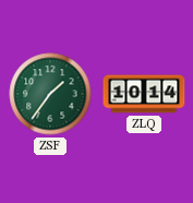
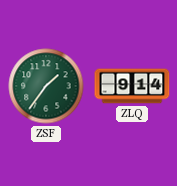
ZLQ: 10:14 -> 9:14 (132, 86)
